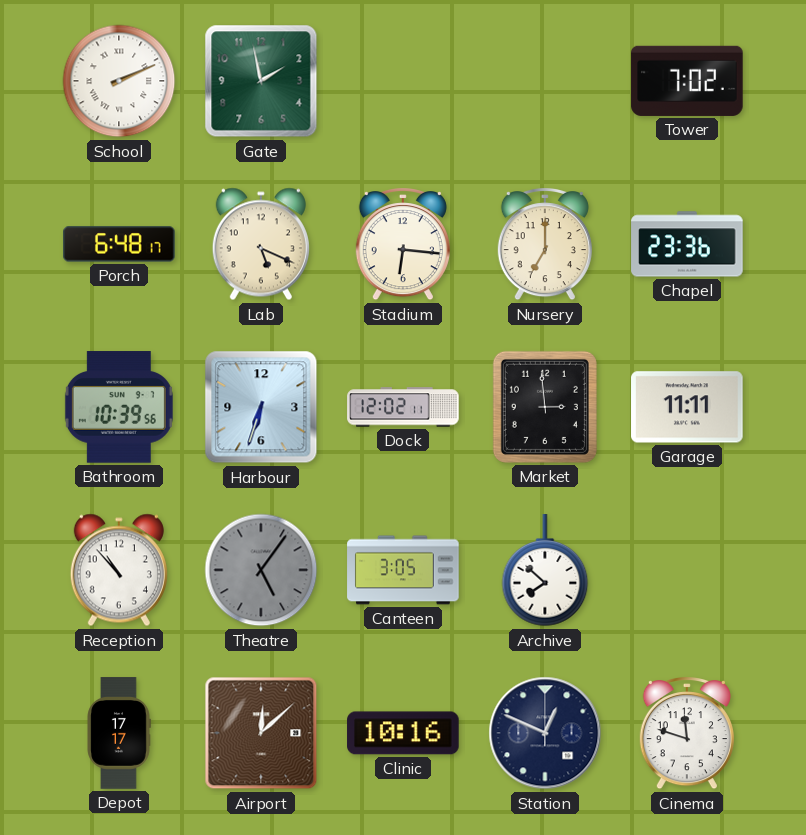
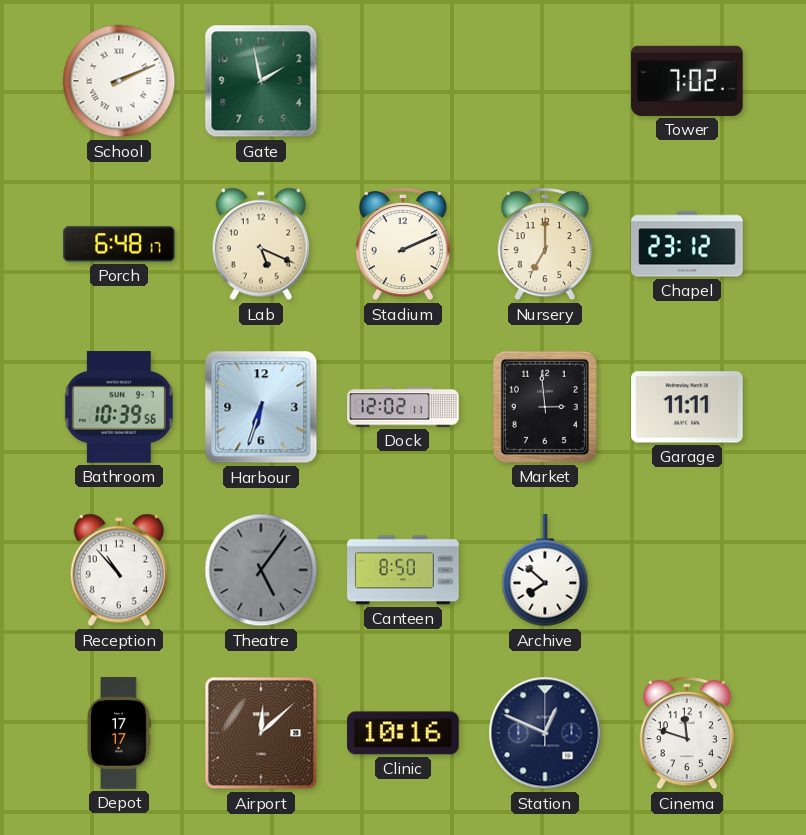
Stadium: 6:16 -> 2:11 (403, 245)
Chapel: 23:36 -> 23:12 (687, 244)
Canteen: 3:05 -> 8:50 (403, 570)
